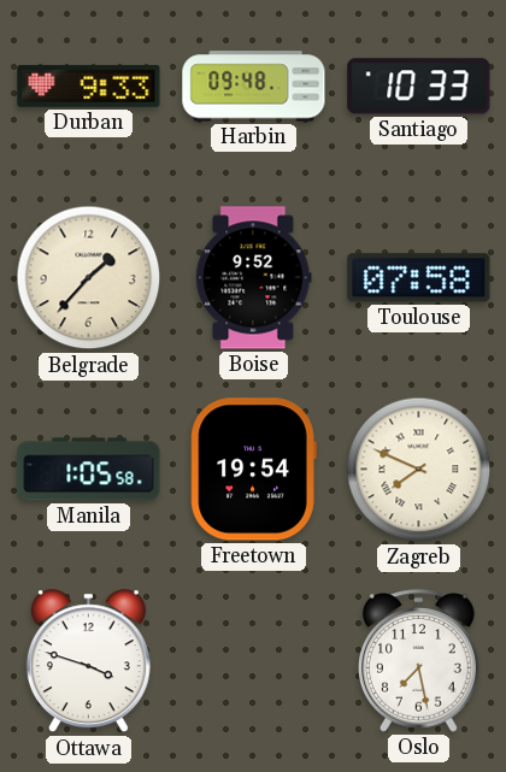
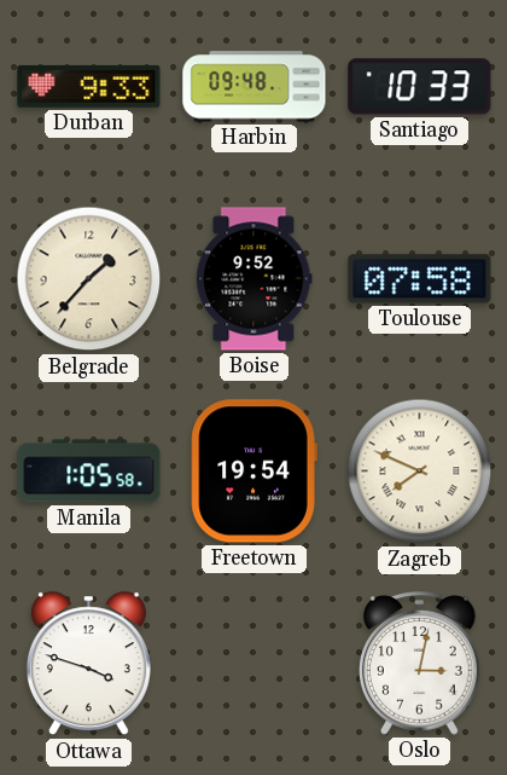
Oslo: 7:28 -> 3:02 (420, 664)
